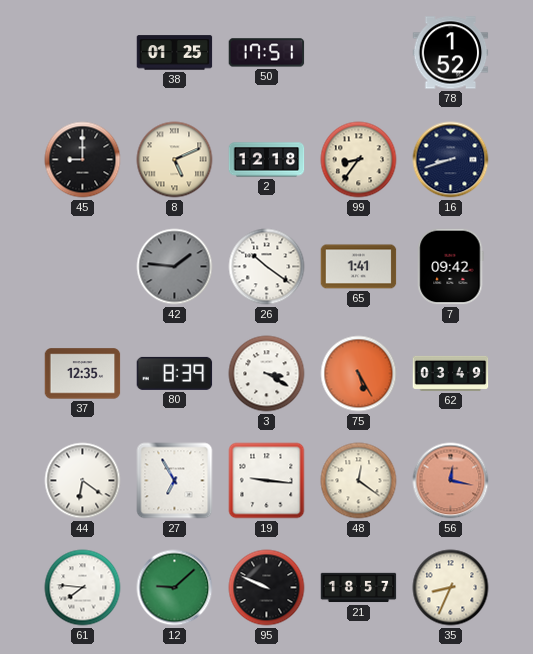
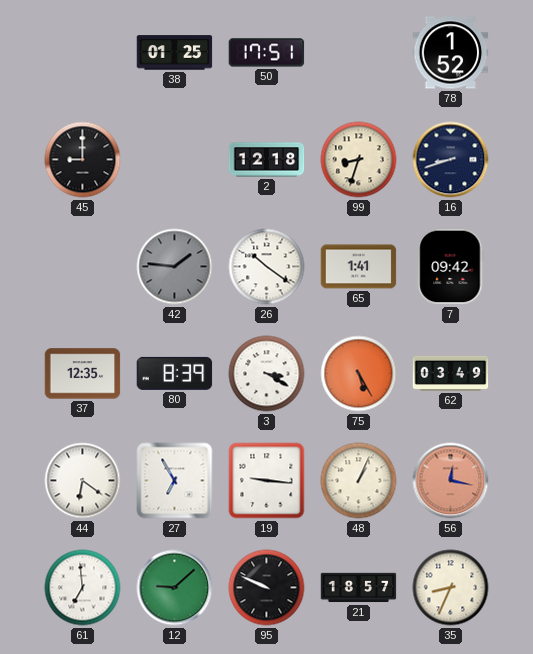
8: 5:11 -> none (175, 160)
99: 8:36 -> 8:33 (359, 160)
48: 12:21 -> 1:04 (359, 481)
61: 7:46 -> 6:59 (83, 588)
